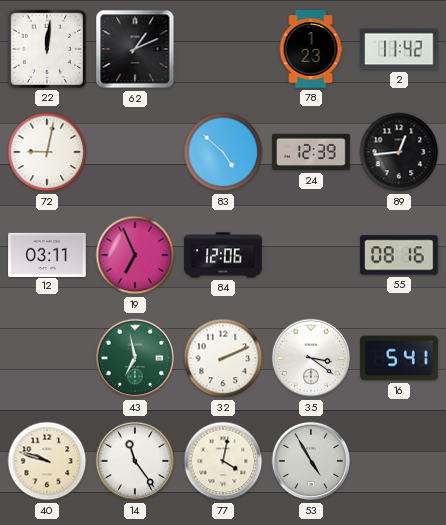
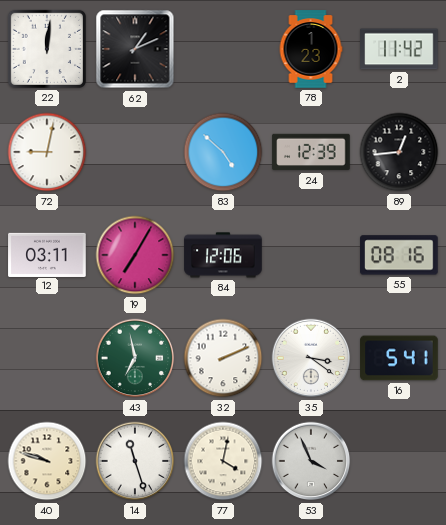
19: 6:56 -> 7:05 (135, 255)
14: 11:24 -> 11:27 (135, 461)
53: 4:55 -> 3:56 (311, 461)
